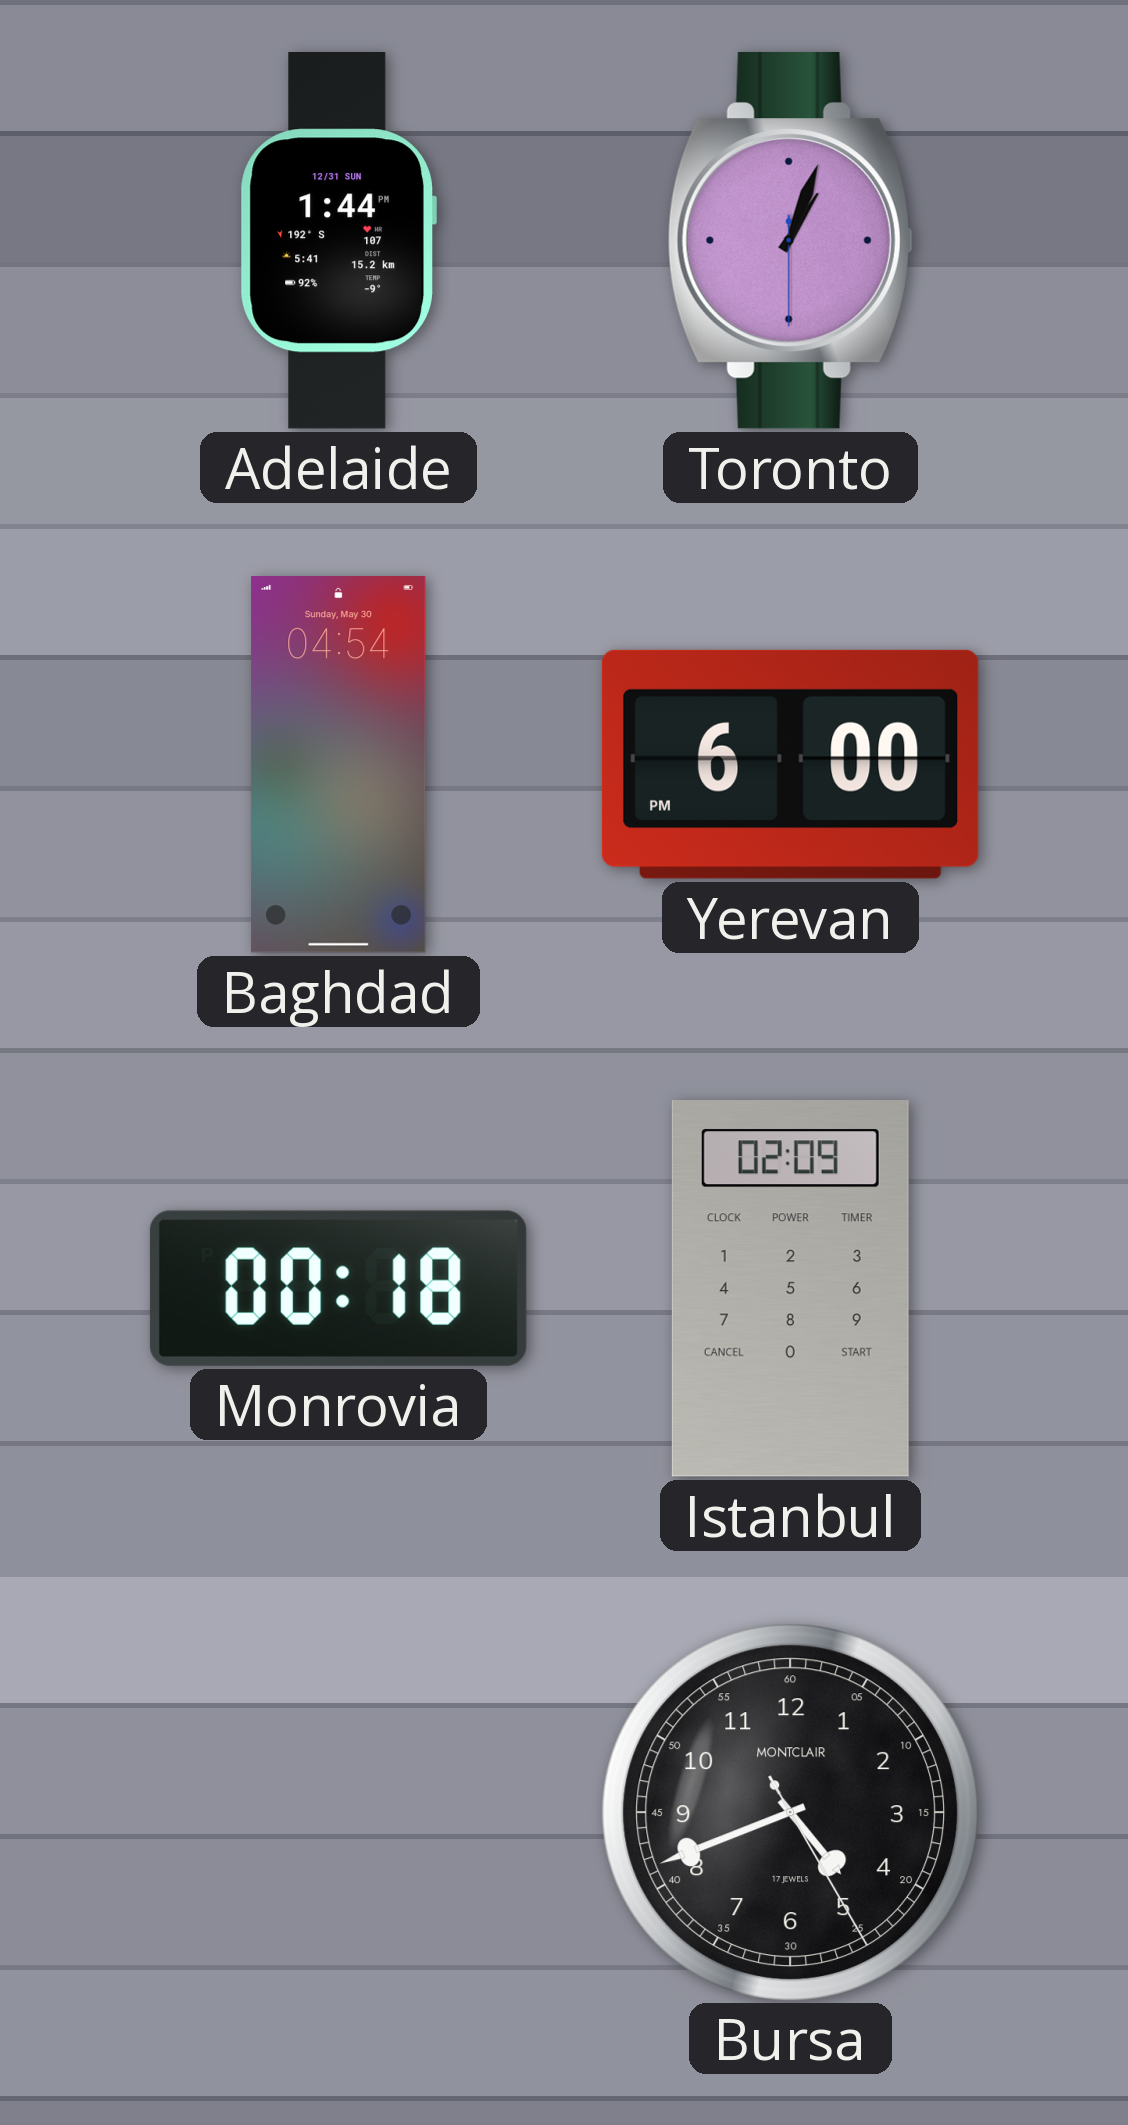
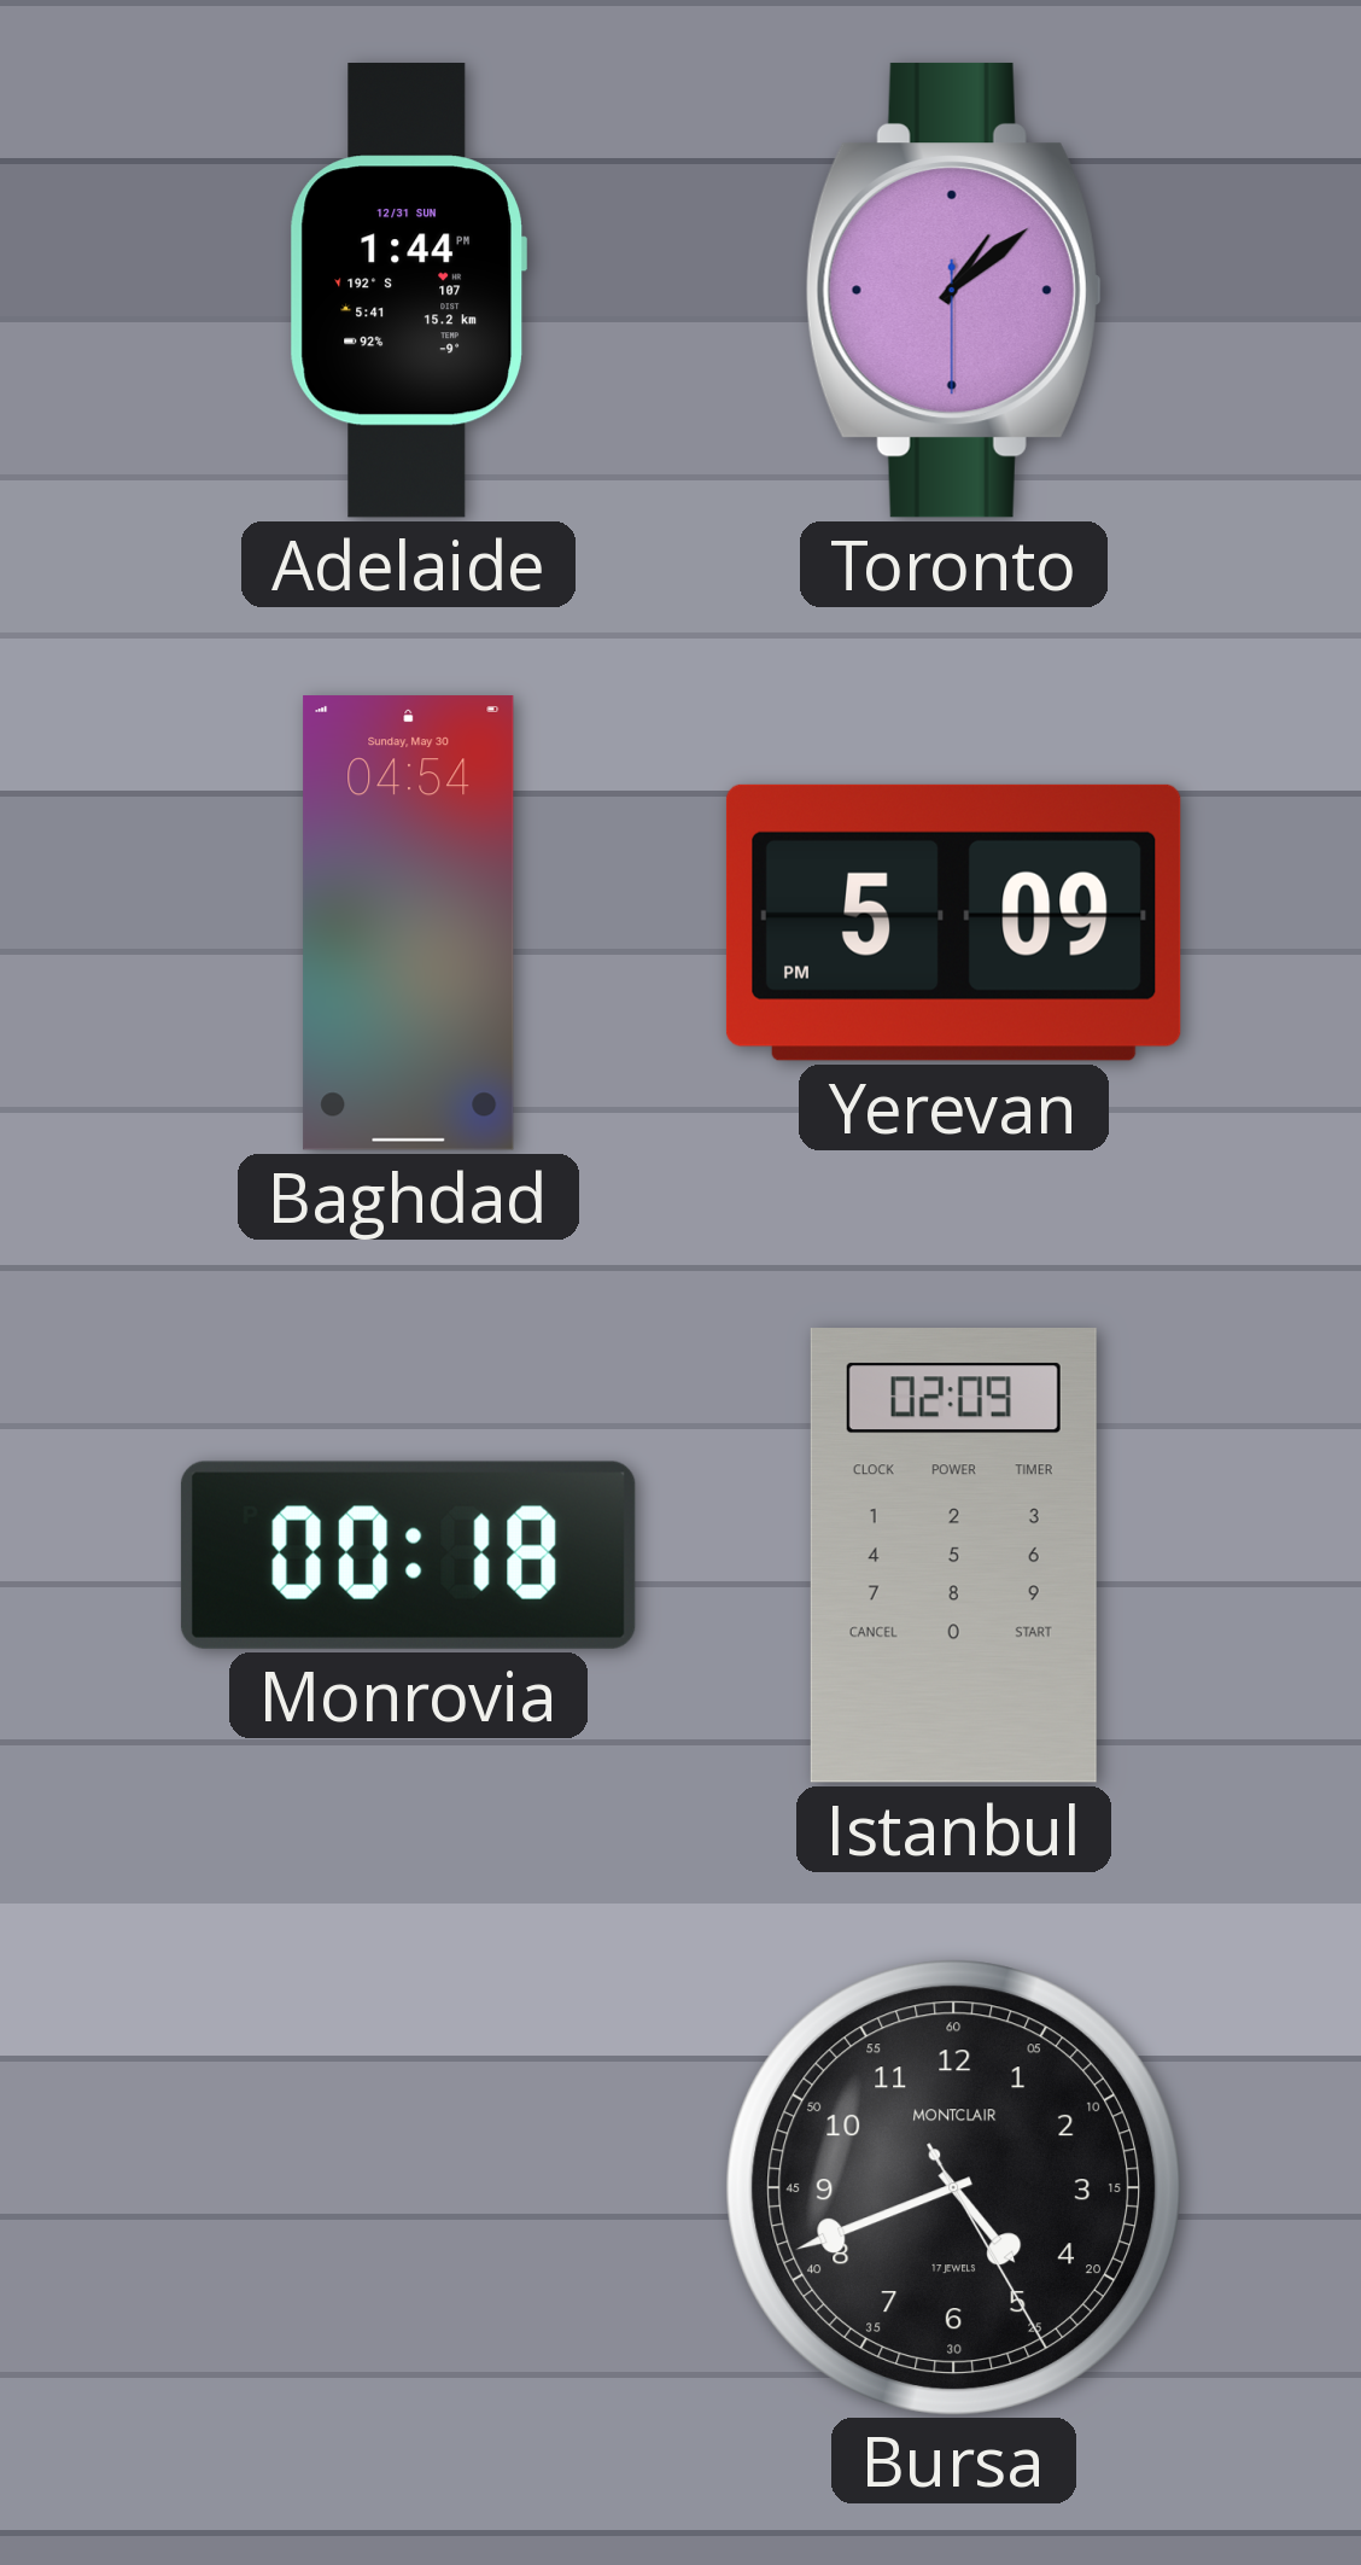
Toronto: 1:03 -> 1:08 (953, 290)
Yerevan: 6:00 -> 5:09 (953, 922)
